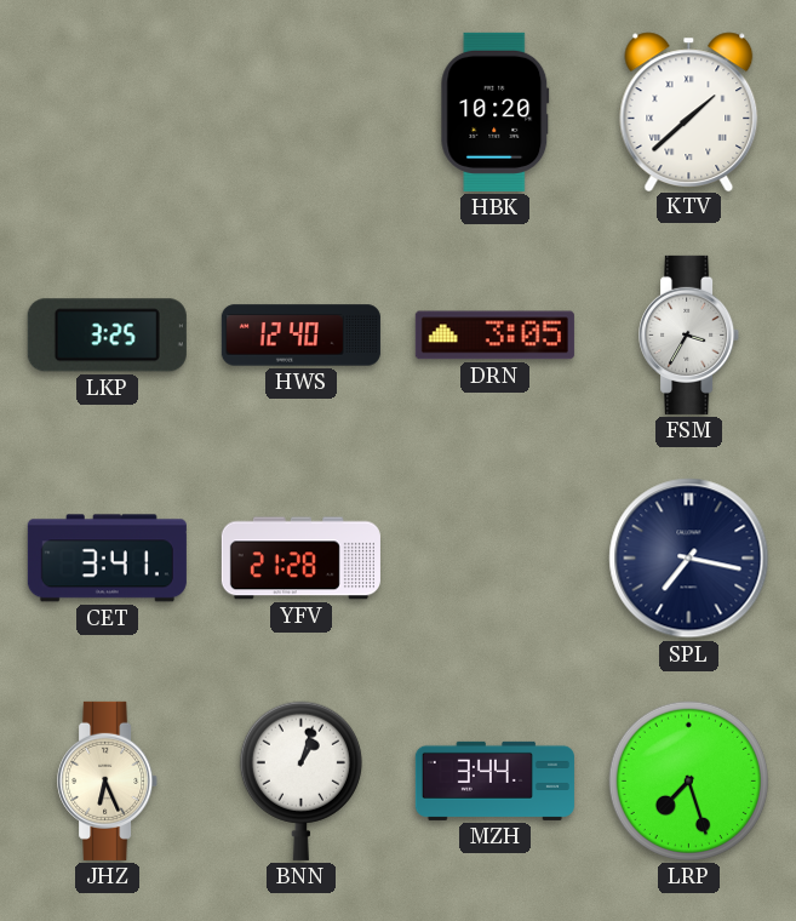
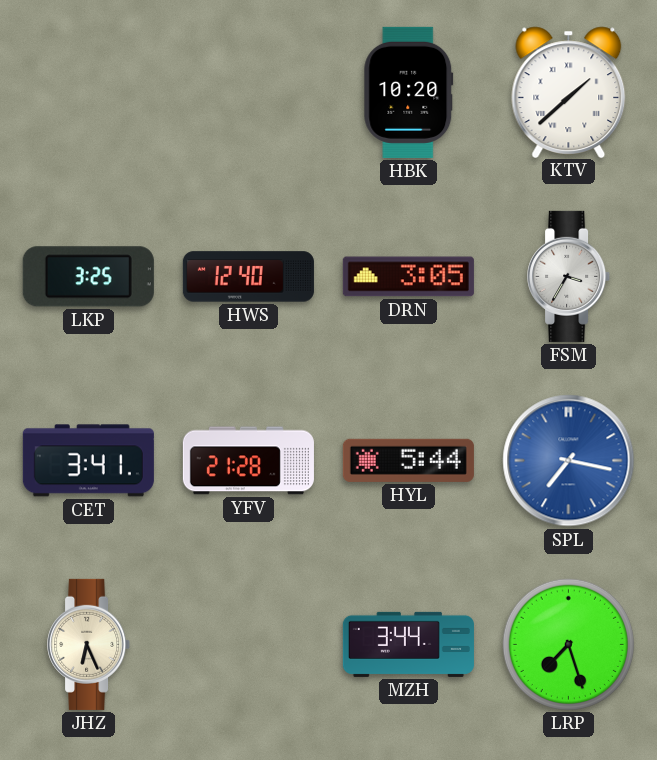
HYL: none -> 5:44 (408, 460)
SPL dial: navy -> blue (569, 461)
BNN: 1:03 -> none (300, 780)
